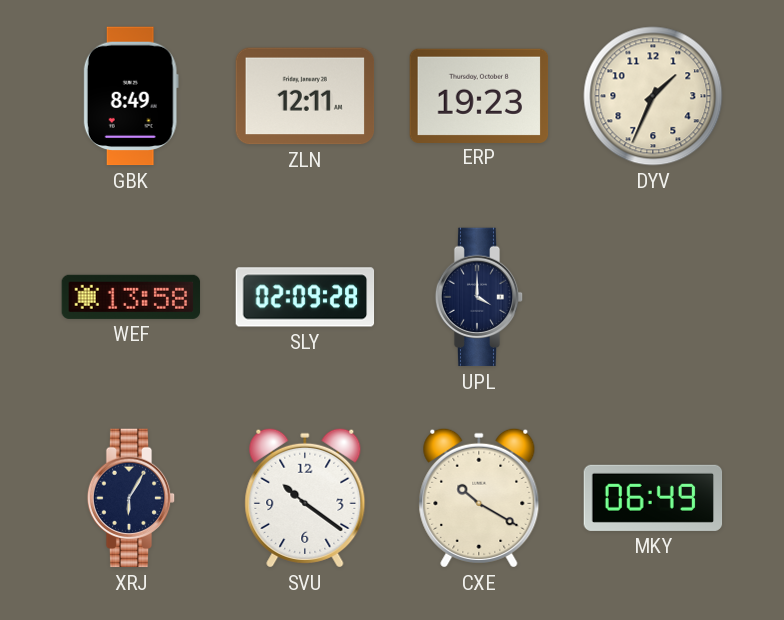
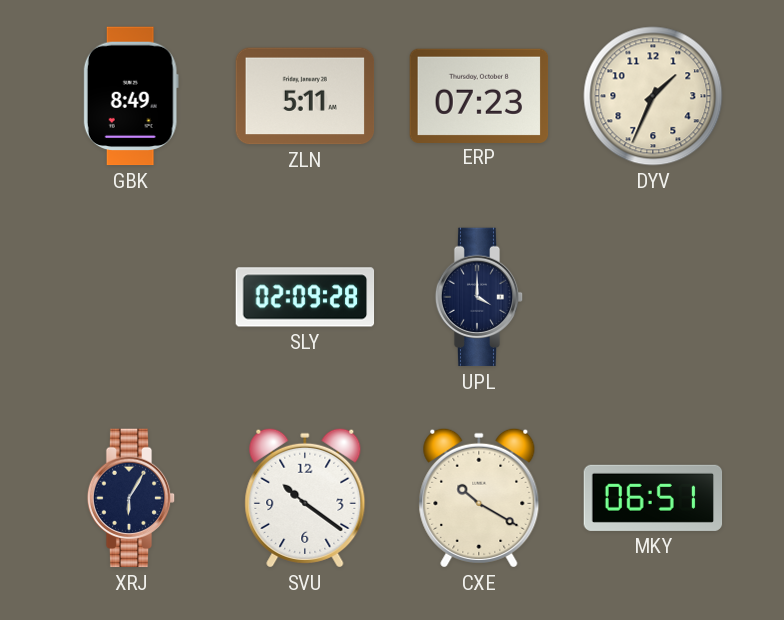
ZLN: 12:11 -> 5:11 (305, 96)
ERP: 19:23 -> 07:23 (479, 95)
WEF: 13:58 -> none (131, 297)
MKY: 06:49 -> 06:51 (653, 498)
